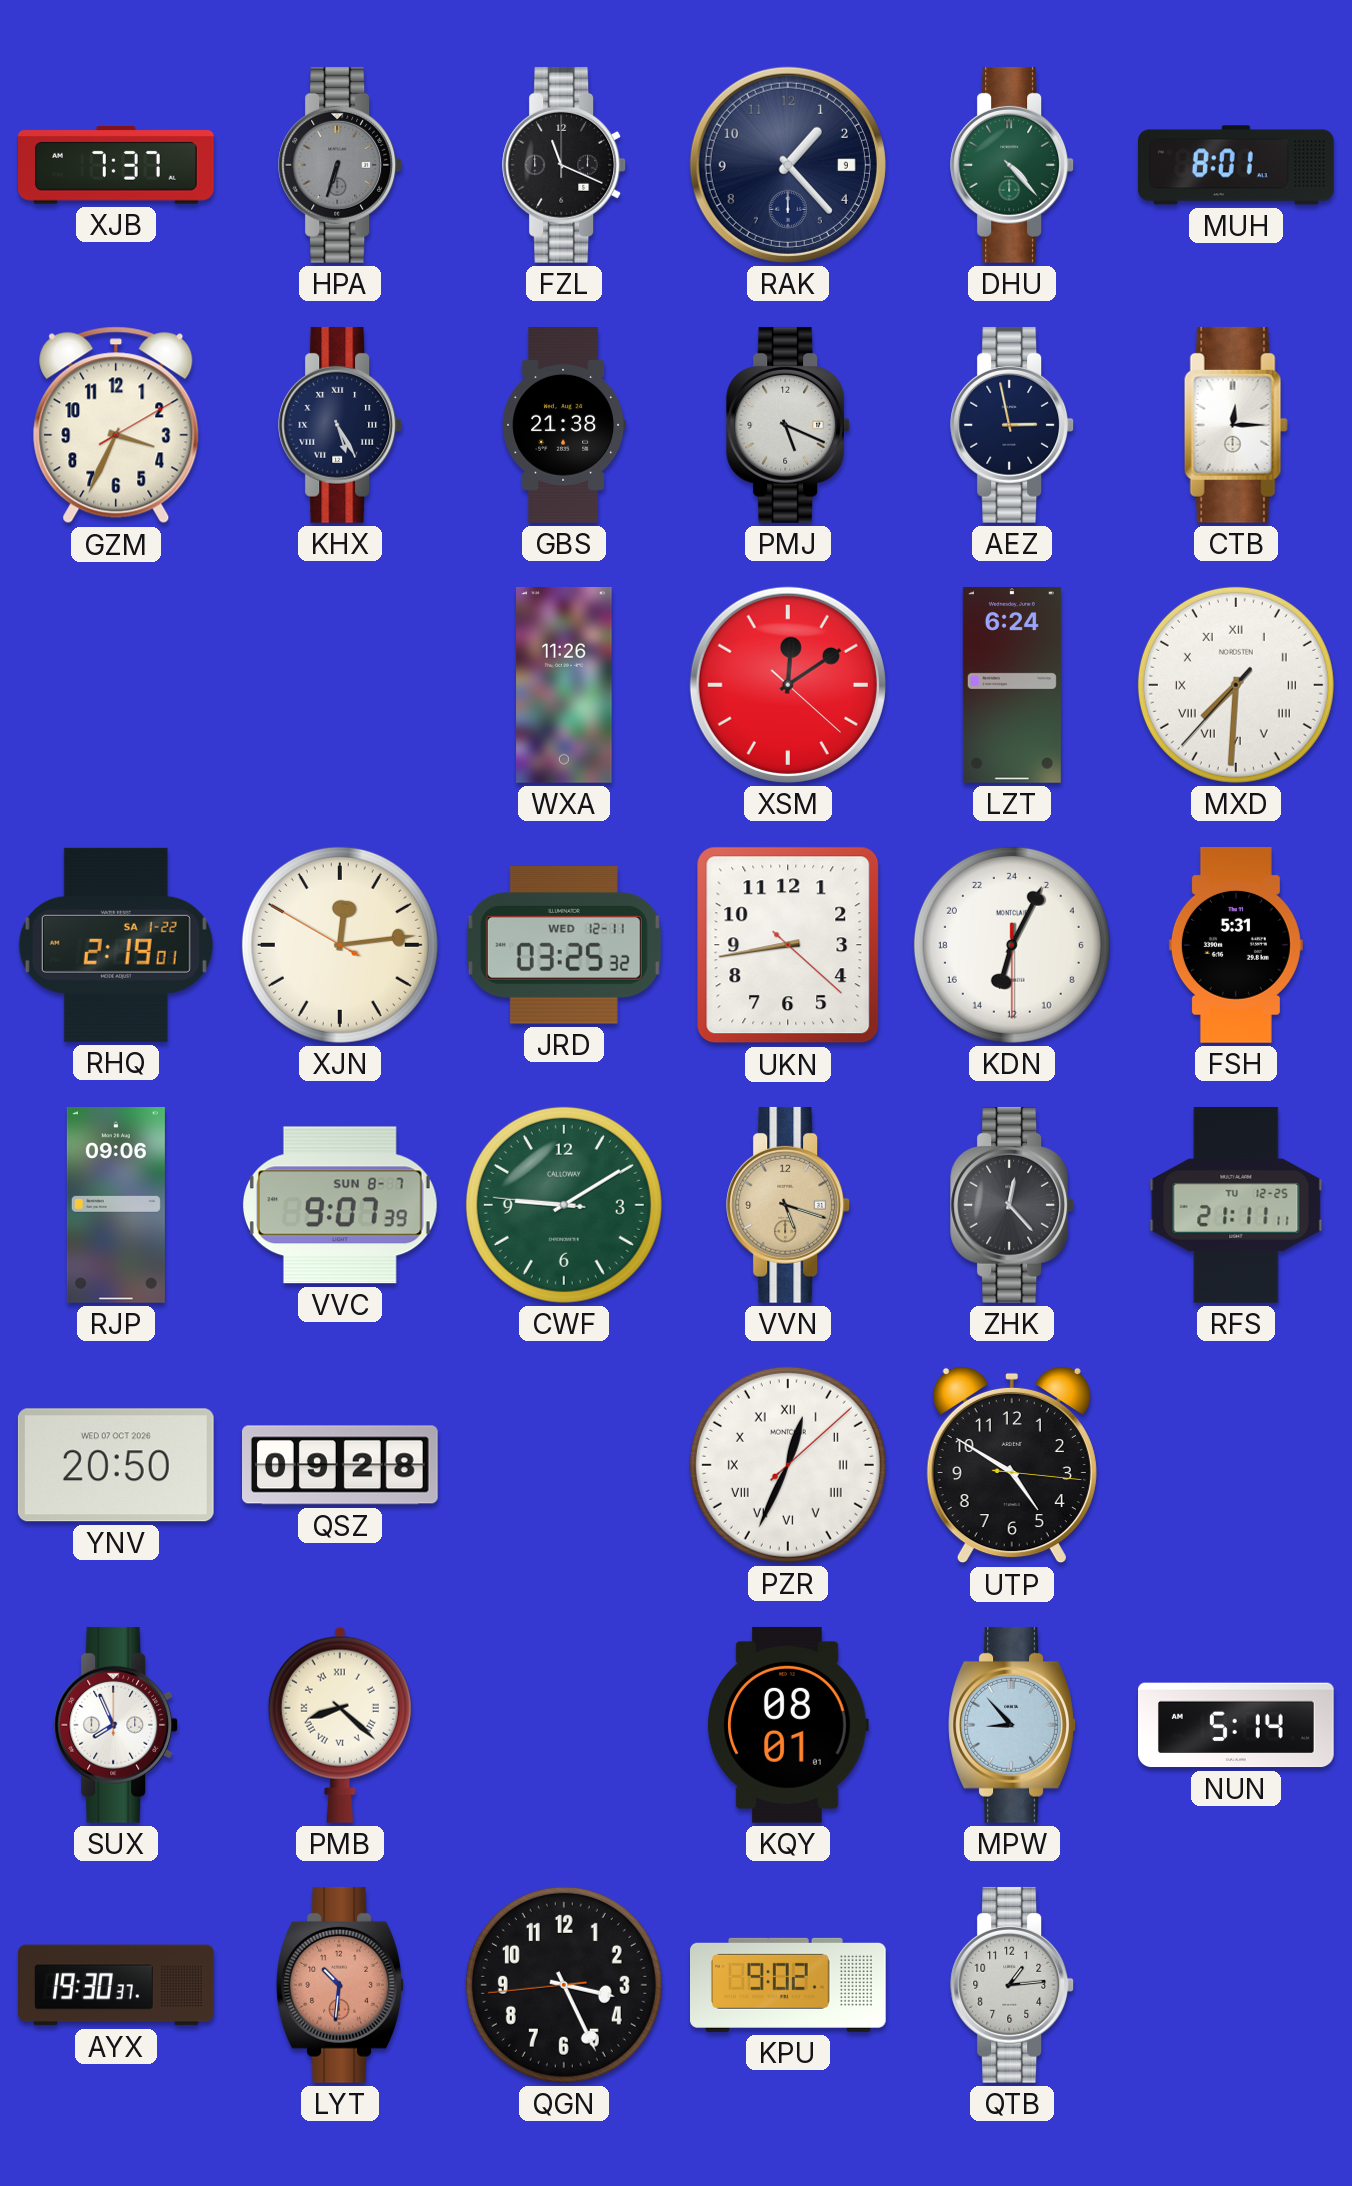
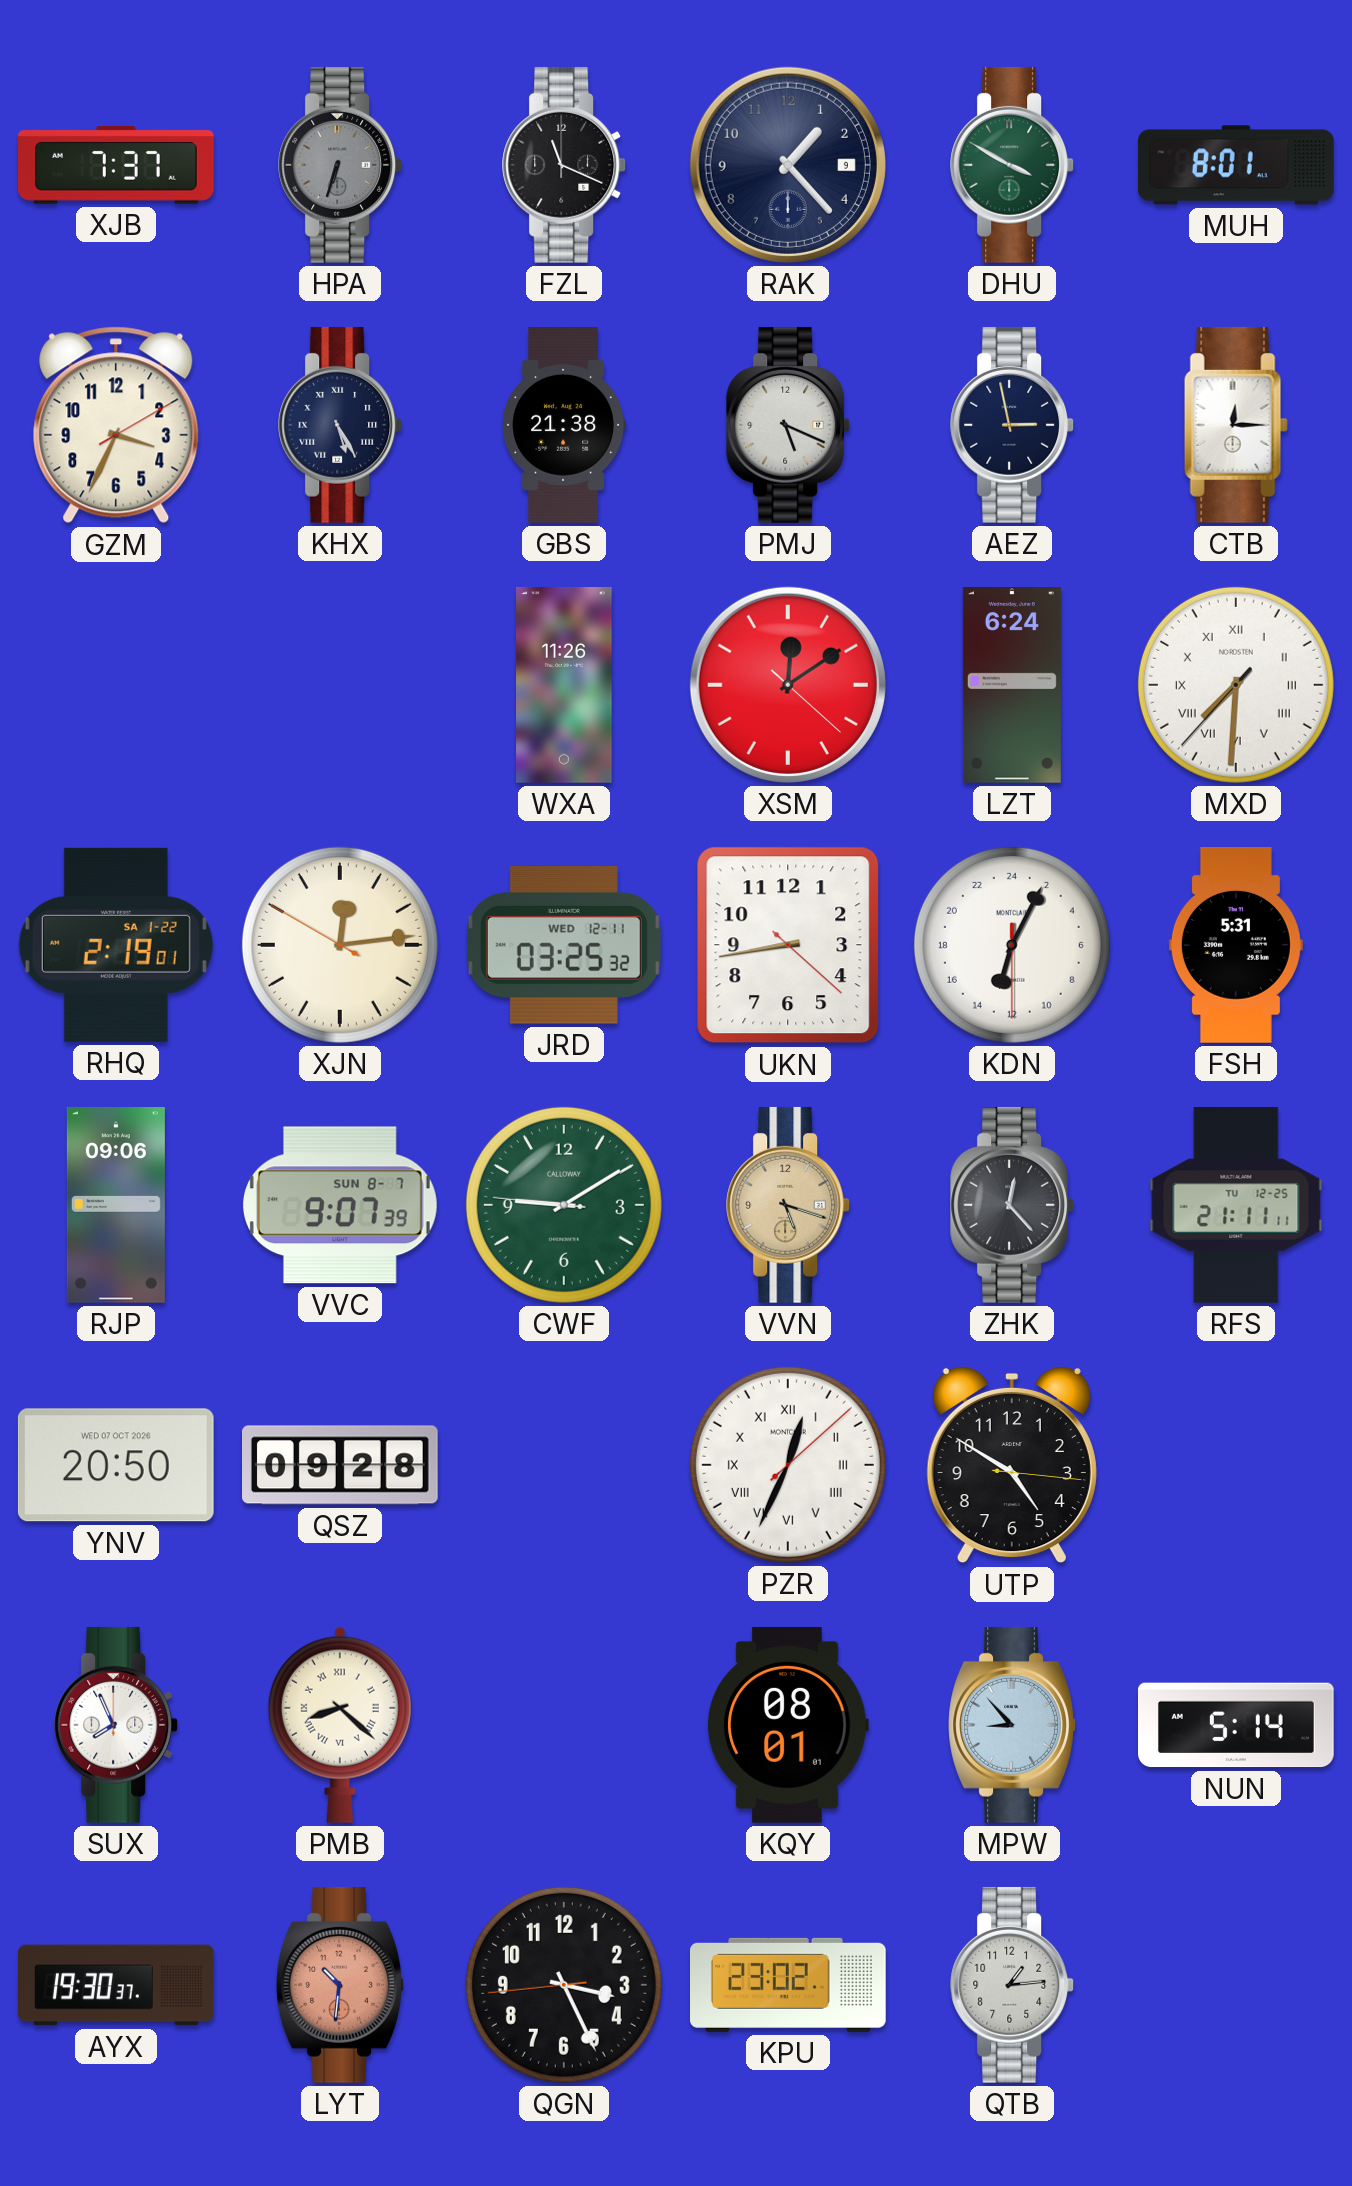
DHU: 4:23 -> 3:50 (1013, 165)
KPU: 9:02 -> 23:02 (789, 1985)
